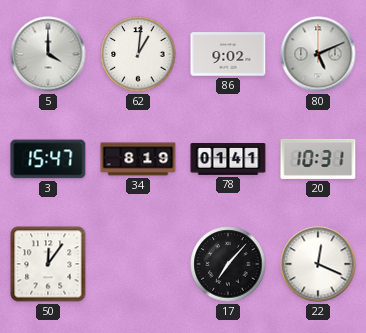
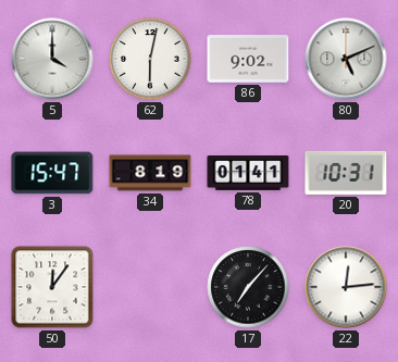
62: 1:01 -> 6:02 (150, 59)
22: 12:19 -> 12:14 (346, 287)
